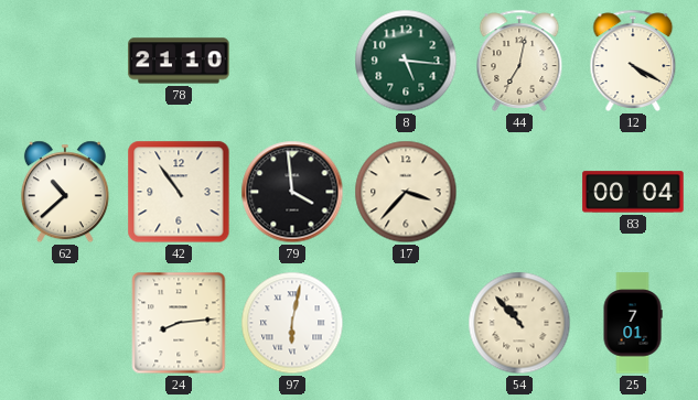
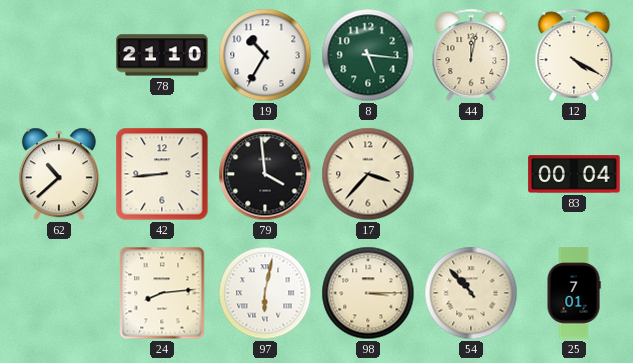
19: none -> 10:35 (265, 55)
44: 7:02 -> 12:02 (471, 55)
42: 10:54 -> 8:44 (162, 174)
98: none -> 3:15 (368, 293)
